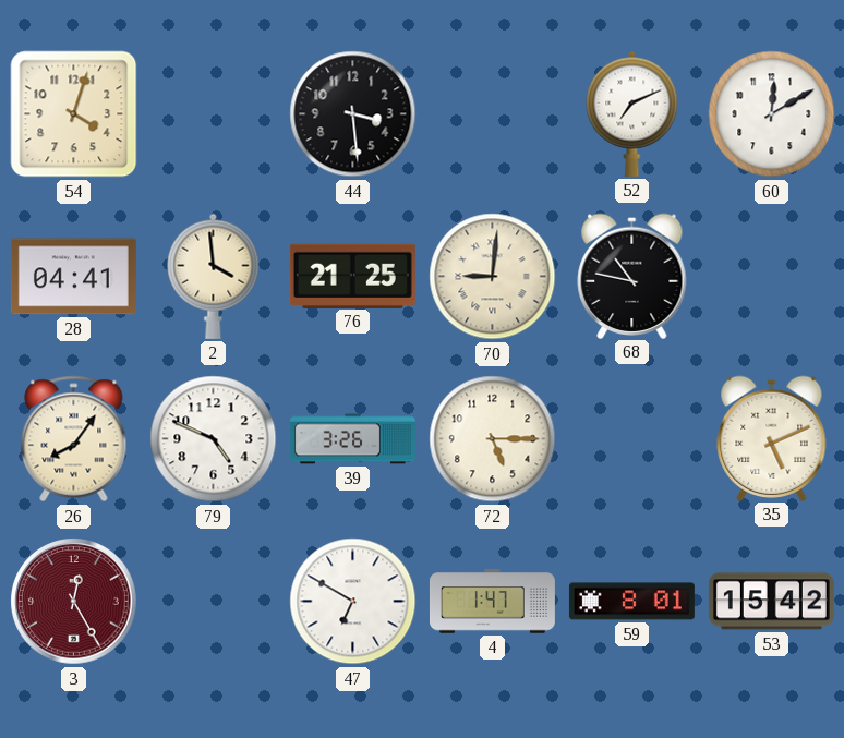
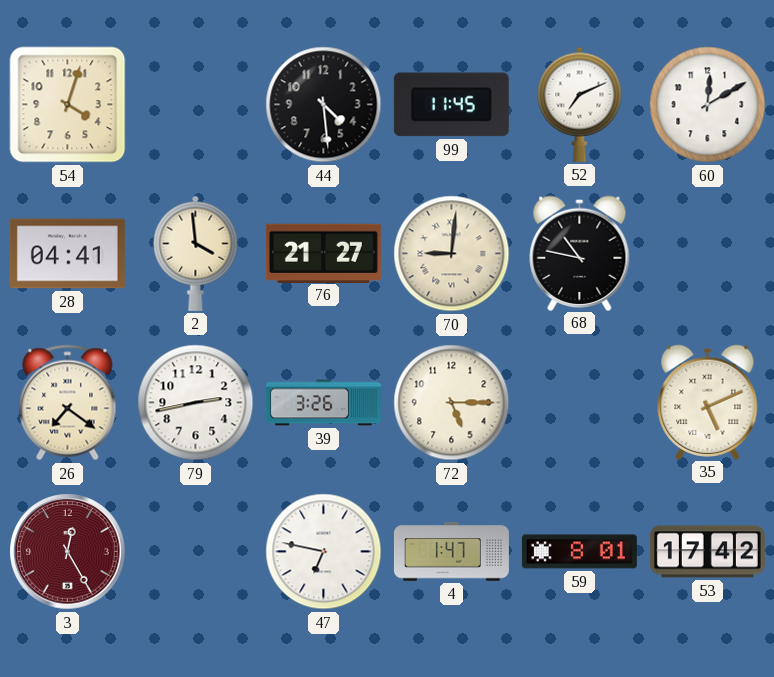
44: 3:29 -> 4:29 (324, 105)
99: none -> 11:45 (451, 105)
76: 21:25 -> 21:27 (323, 253)
26: 8:06 -> 7:21 (68, 403)
79: 4:49 -> 2:43 (196, 403)
47: 6:50 -> 6:47 (324, 552)
53: 15:42 -> 17:42 (707, 552)
